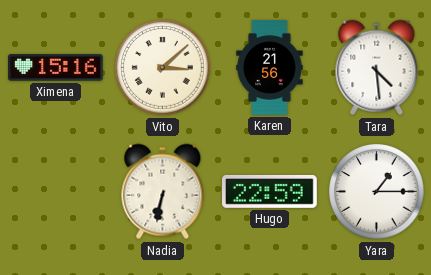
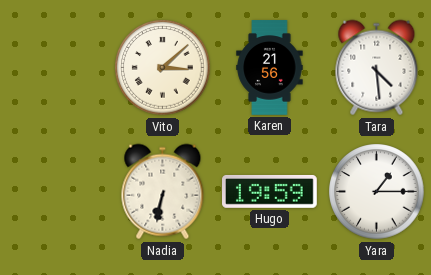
Ximena: 15:16 -> none (56, 68)
Hugo: 22:59 -> 19:59 (270, 191)
